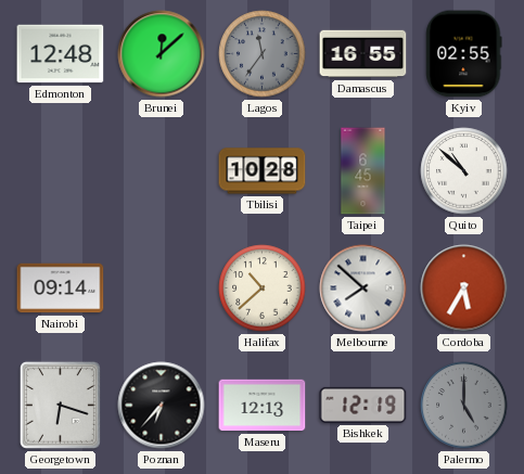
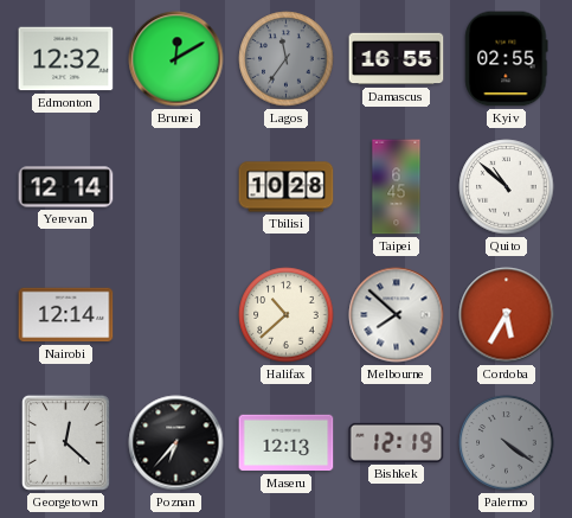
Edmonton: 12:48 -> 12:32 (66, 59)
Brunei: 12:08 -> 12:10 (176, 59)
Yerevan: none -> 12:14 (66, 187)
Nairobi: 09:14 -> 12:14 (66, 315)
Georgetown: 6:18 -> 12:22 (65, 442)
Palermo: 5:00 -> 4:21 (507, 443)
